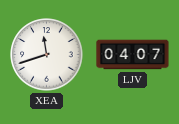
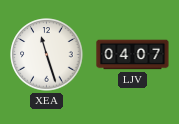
XEA: 11:42 -> 11:27 (47, 55)
